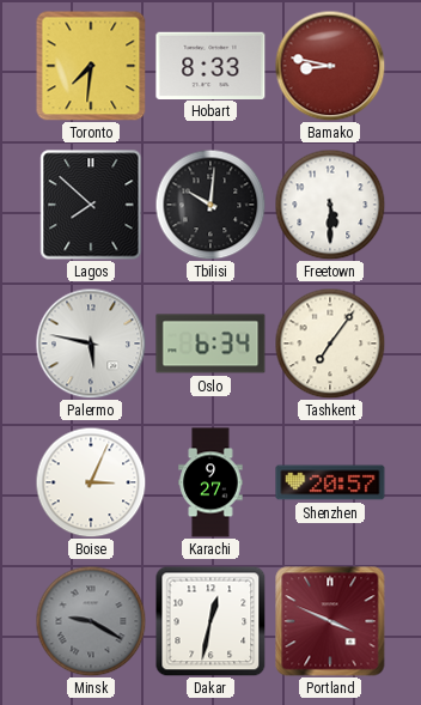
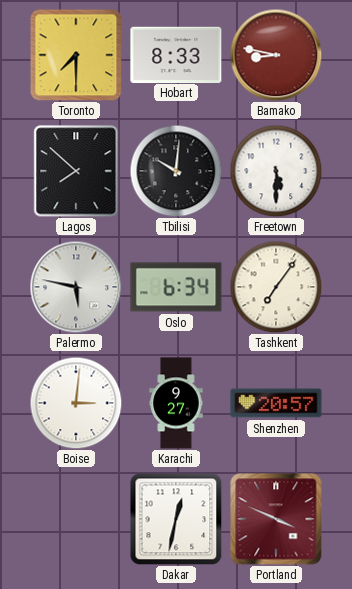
Toronto: 7:31 -> 7:30 (76, 55)
Boise: 3:04 -> 3:01 (76, 403)
Minsk: 9:20 -> none (91, 621)
